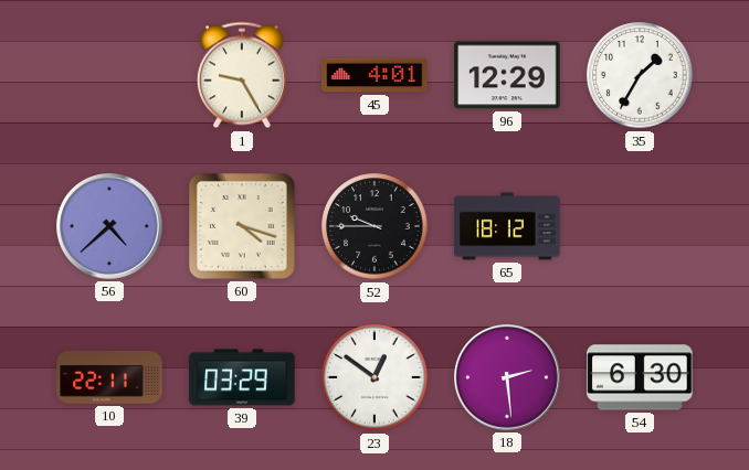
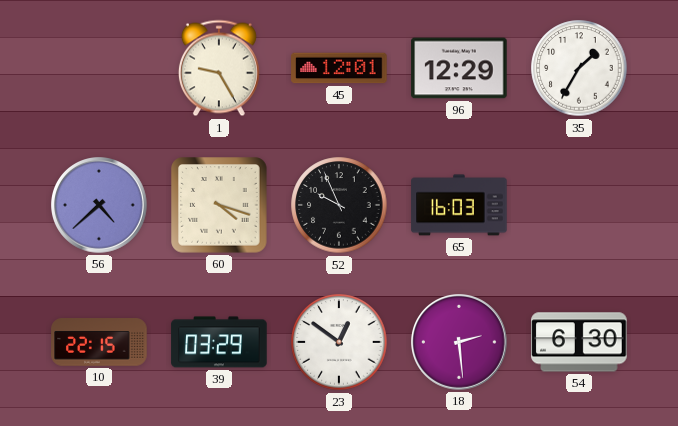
45: 4:01 -> 12:01 (339, 68)
52: 9:45 -> 9:56 (339, 205)
65: 18:12 -> 16:03 (459, 205)
10: 22:11 -> 22:15 (99, 342)
